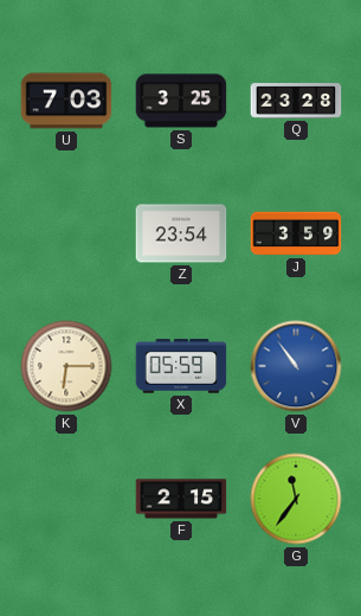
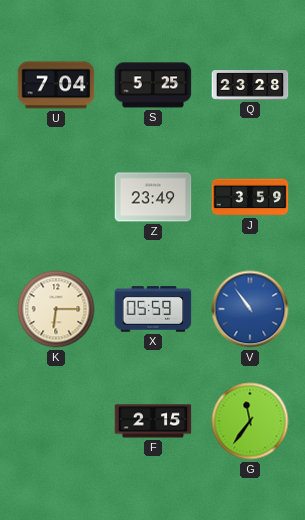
U: 7:03 -> 7:04 (56, 85)
S: 3:25 -> 5:25 (153, 85)
Z: 23:54 -> 23:49 (153, 197)
